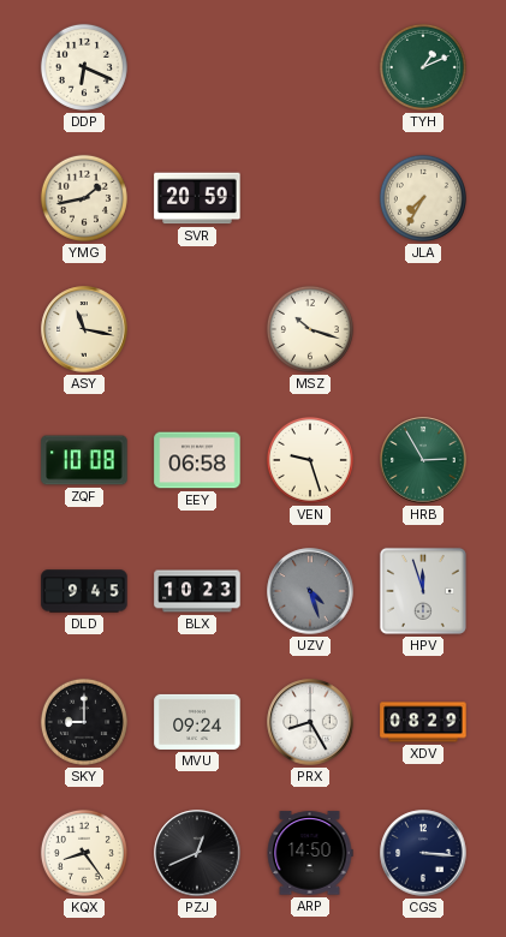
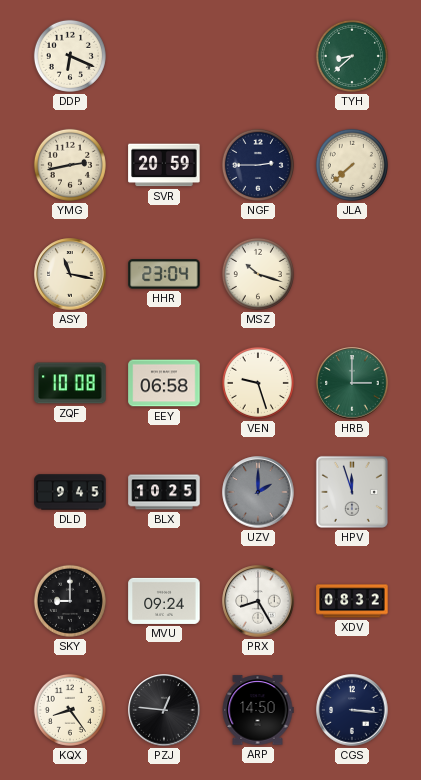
TYH: 1:11 -> 8:38 (352, 56)
YMG: 1:43 -> 2:43 (70, 165)
NGF: none -> 2:45 (258, 165)
JLA: 7:35 -> 7:38 (352, 165)
HHR: none -> 23:04 (164, 274)
HRB: 2:55 -> 3:00 (352, 383)
BLX: 10:23 -> 10:25 (164, 492)
UZV: 4:27 -> 2:00 (258, 492)
XDV: 08:29 -> 08:32 (352, 601)
PZJ: 12:41 -> 12:46 (164, 710)
